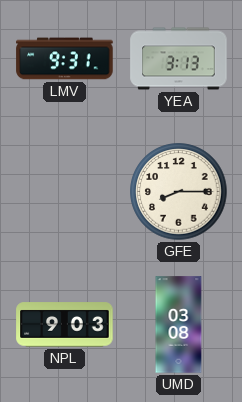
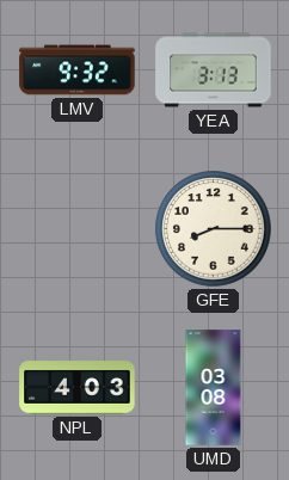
LMV: 9:31 -> 9:32 (78, 70)
NPL: 9:03 -> 4:03 (78, 388)
